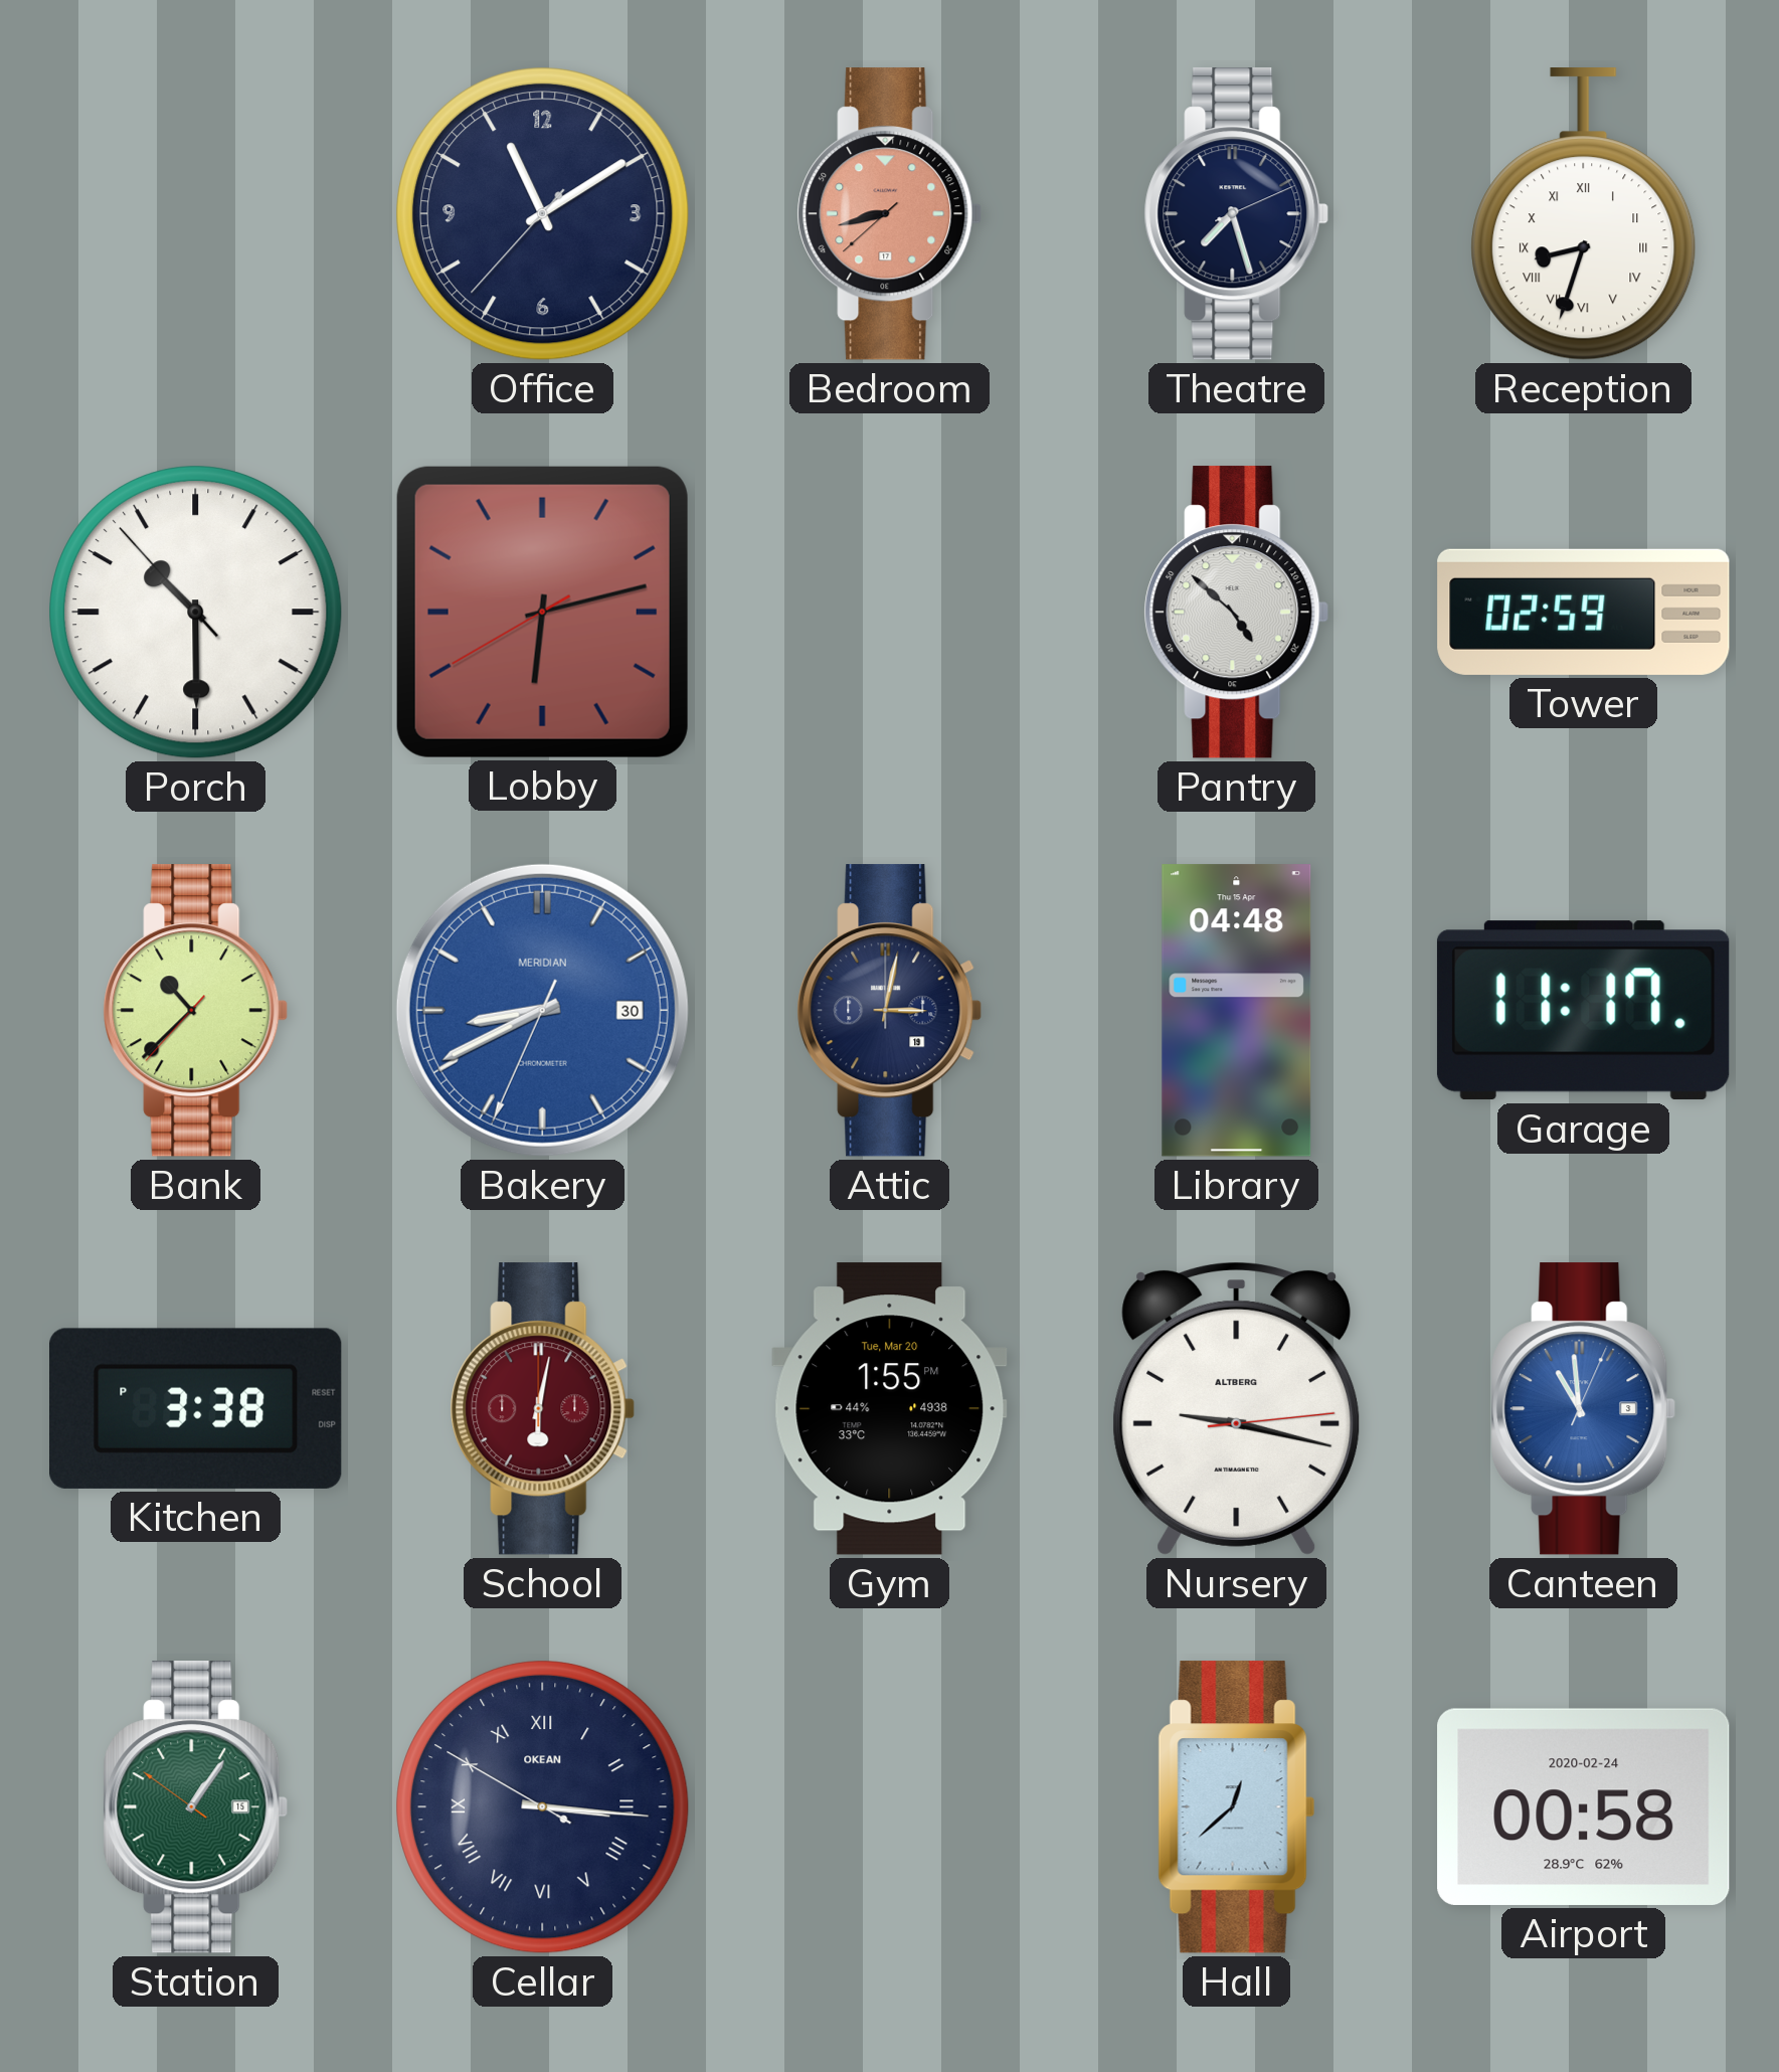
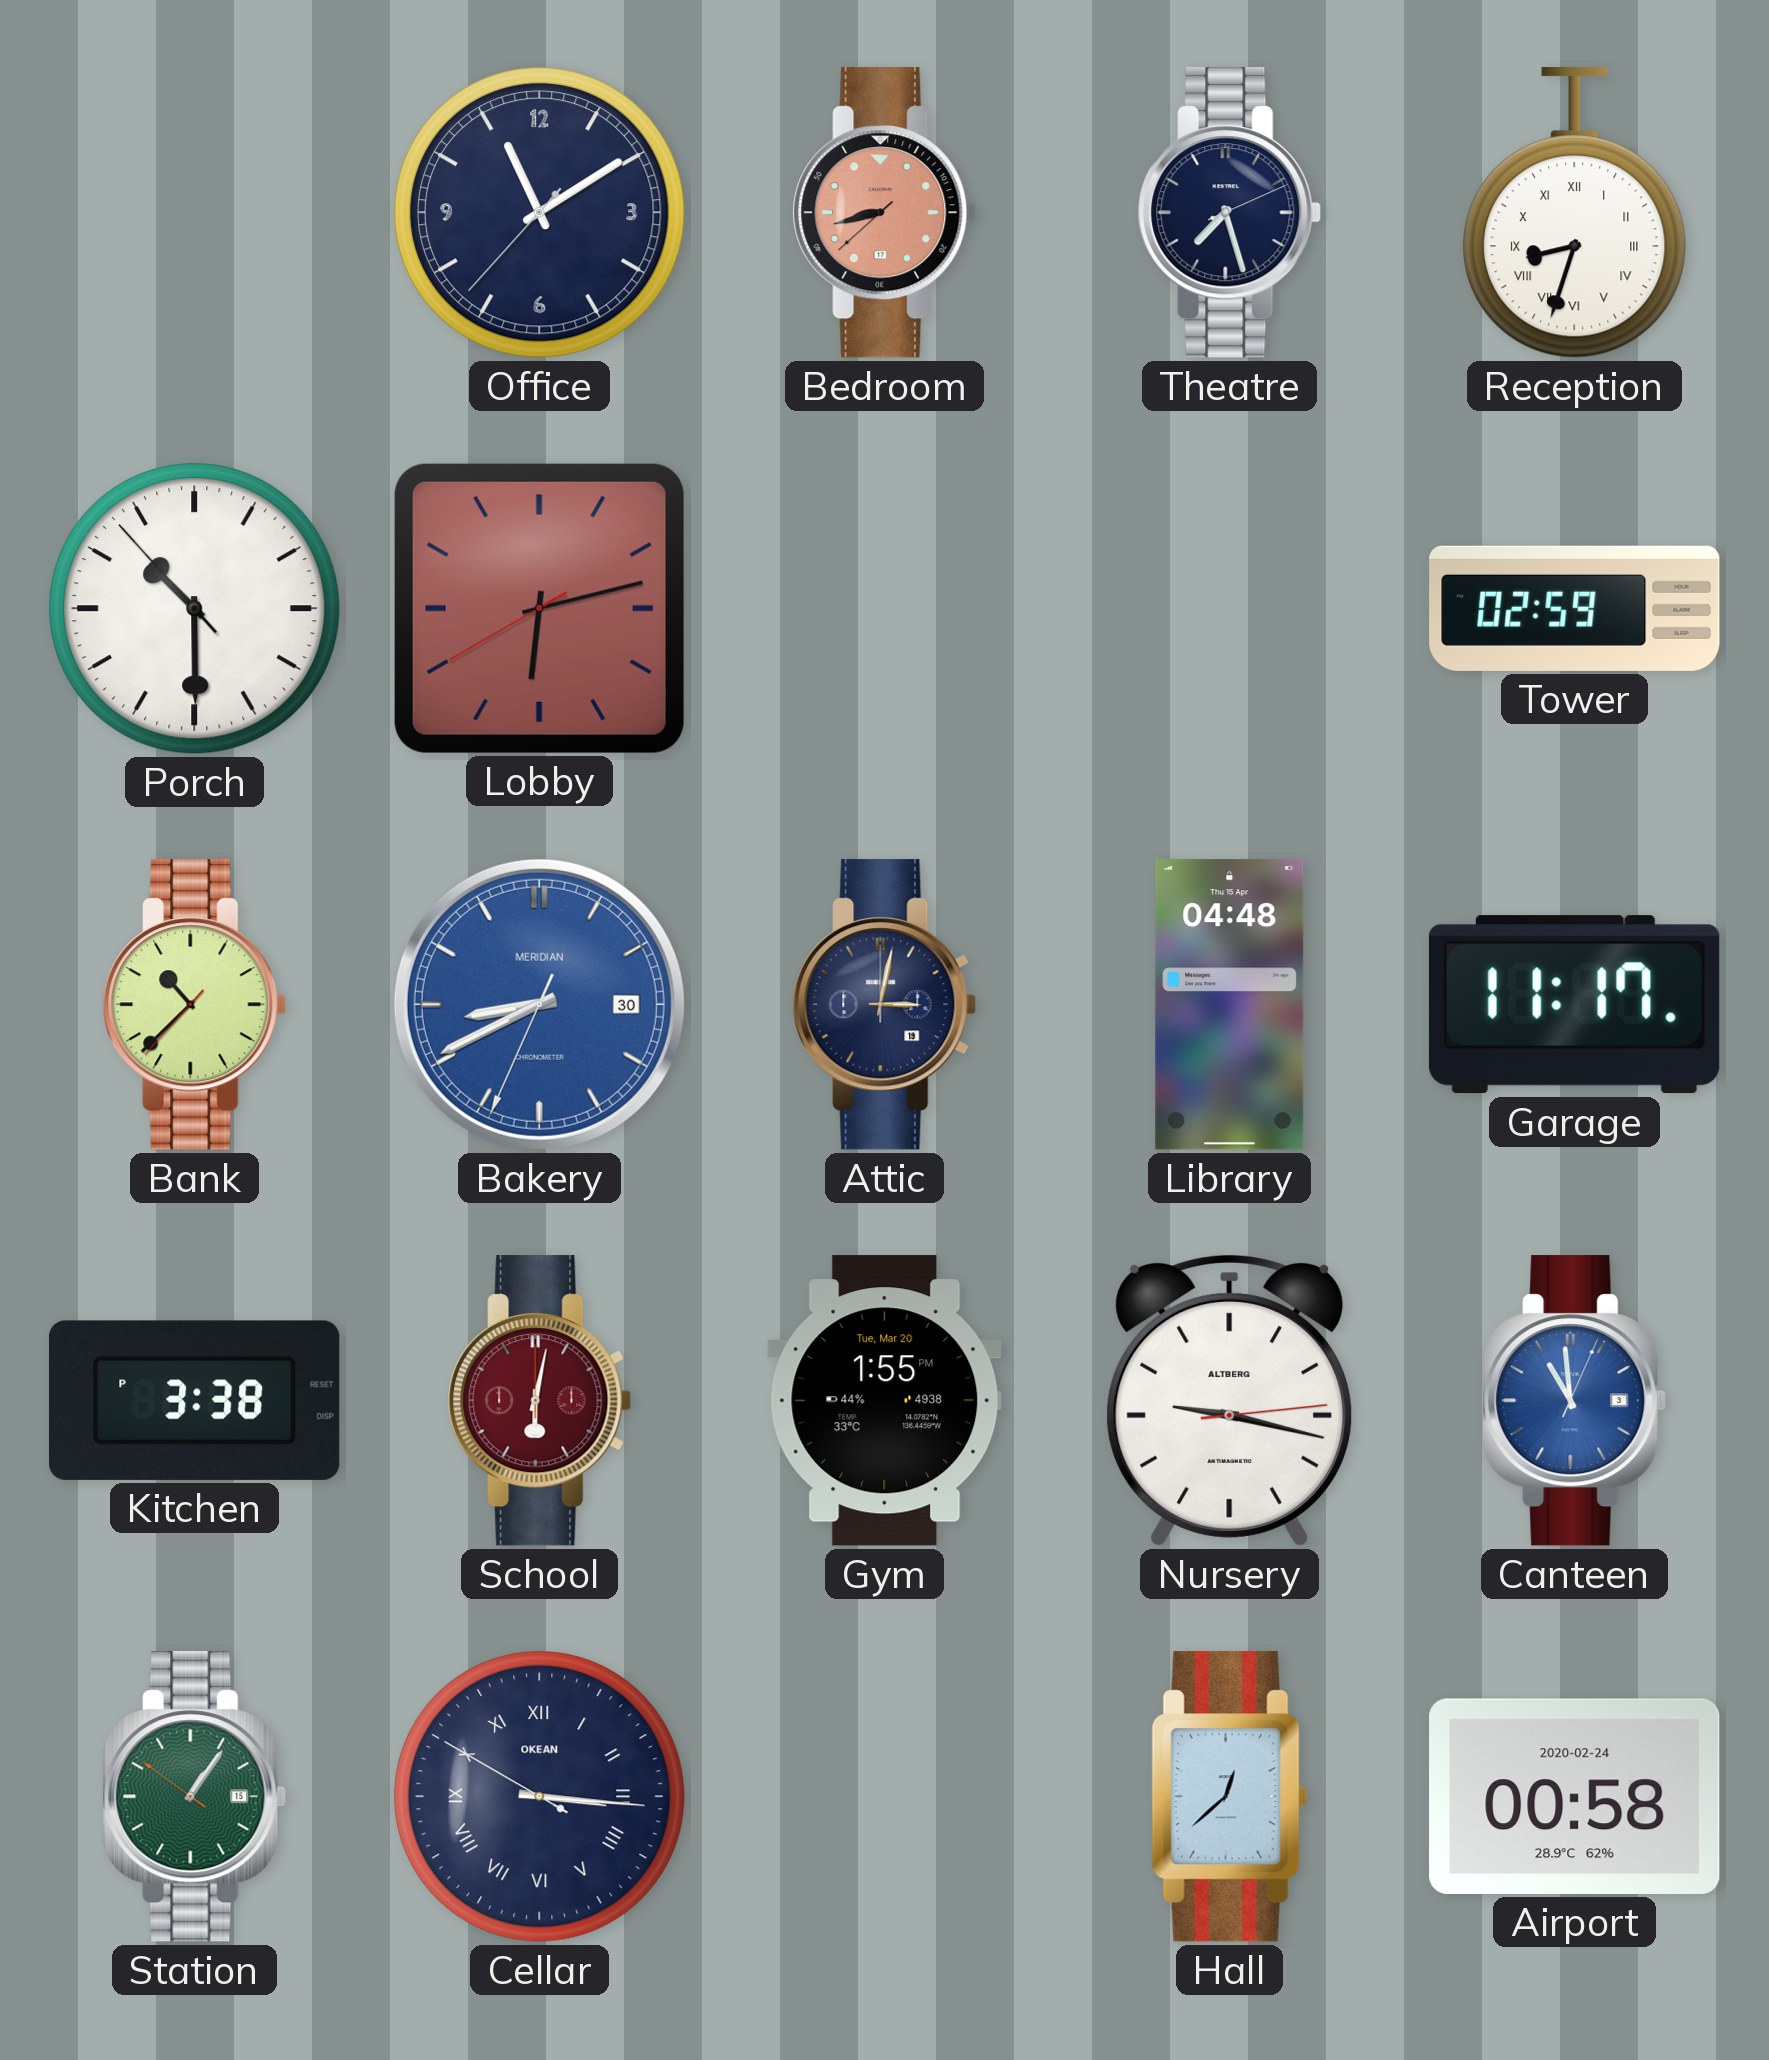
Pantry: 4:52 -> none (1237, 613)
